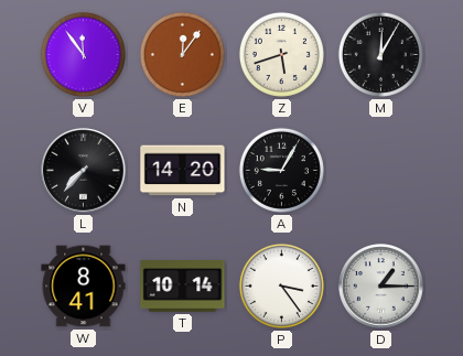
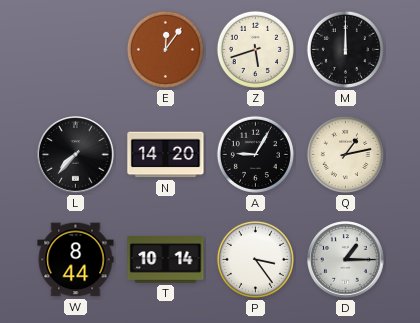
V: 11:54 -> none (83, 54)
M: 12:05 -> 12:00 (345, 49)
Q: none -> 1:13 (345, 154)
W: 8:41 -> 8:44 (76, 260)
